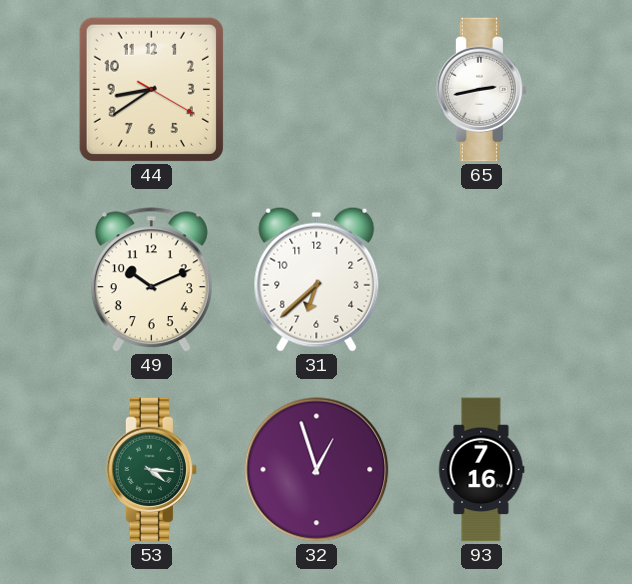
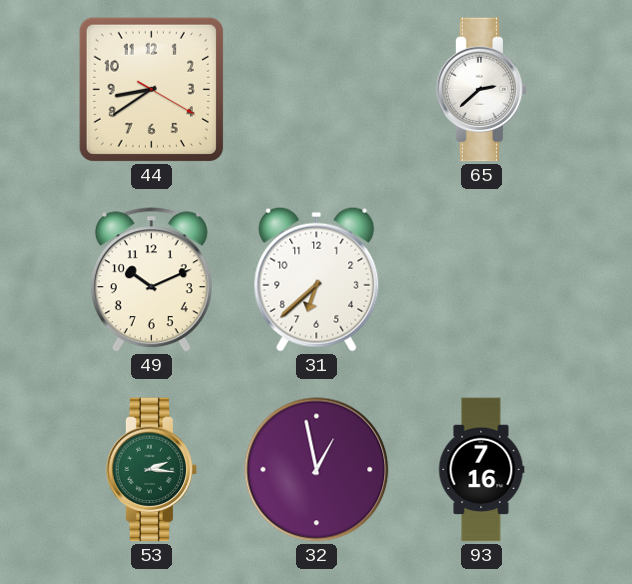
65: 2:43 -> 2:38 (482, 90)
53: 4:16 -> 2:16 (152, 470)
32: 12:57 -> 12:58 (317, 470)
